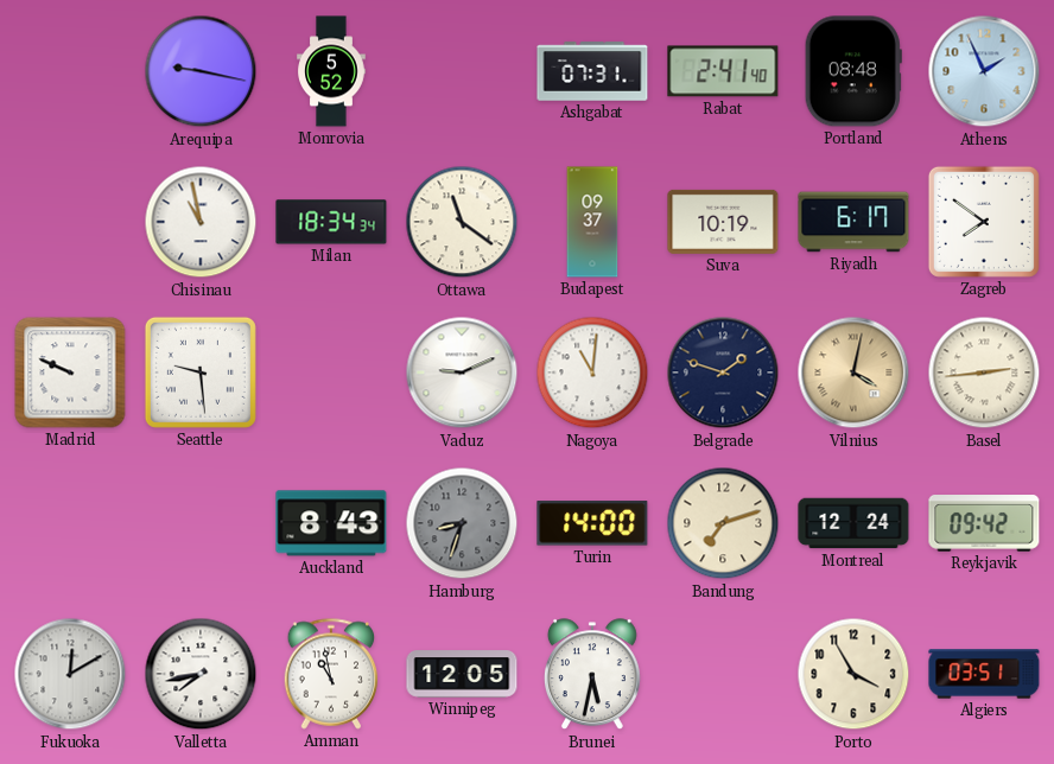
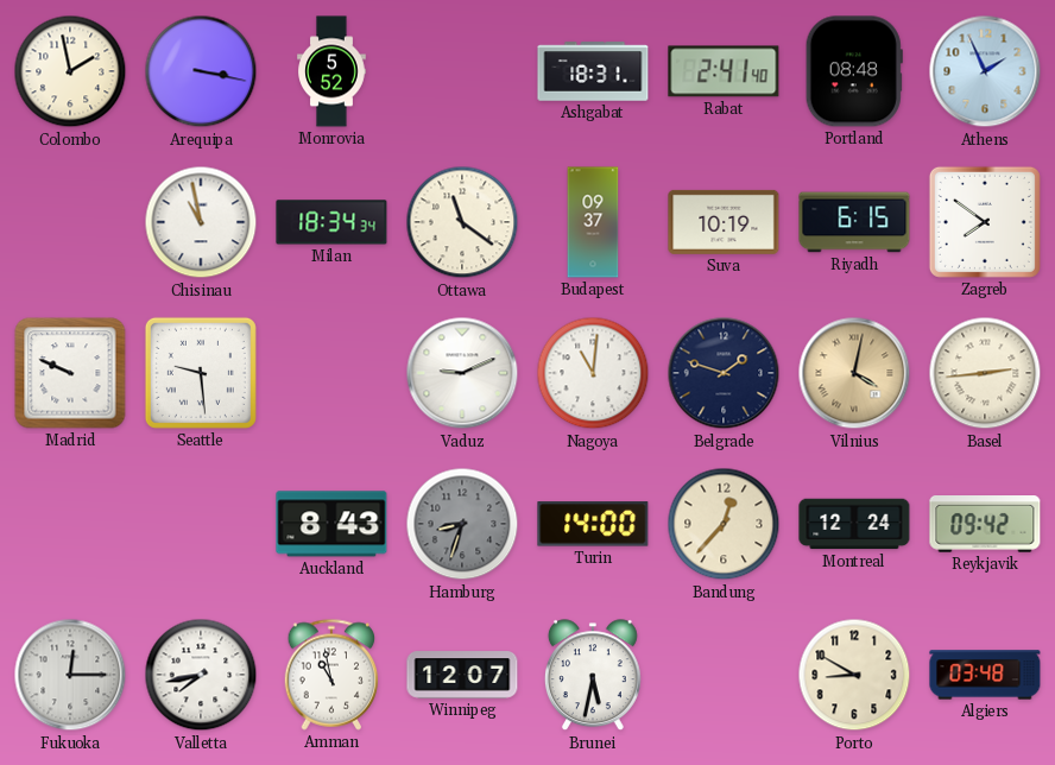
Colombo: none -> 1:58 (70, 71)
Arequipa: 9:17 -> 3:17 (201, 71)
Ashgabat: 07:31 -> 18:31 (593, 71)
Riyadh: 6:17 -> 6:15 (854, 222)
Bandung: 7:12 -> 12:37 (724, 524)
Fukuoka: 12:10 -> 12:15 (70, 675)
Winnipeg: 12:05 -> 12:07 (462, 675)
Porto: 3:55 -> 8:50 (854, 675)
Algiers: 03:51 -> 03:48 (985, 675)
